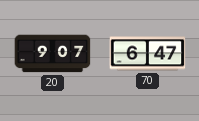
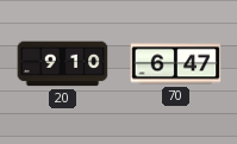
20: 9:07 -> 9:10 (63, 64)
